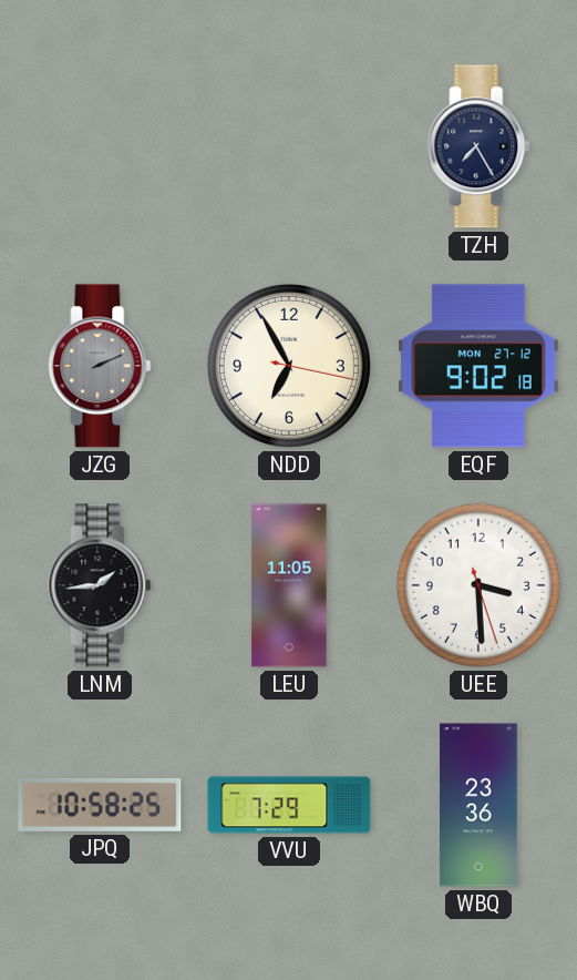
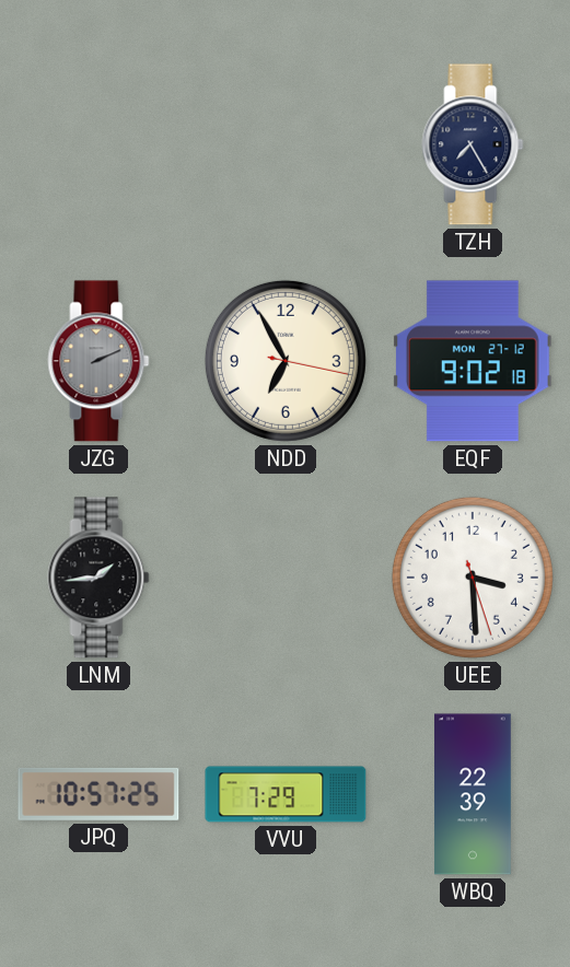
LEU: 11:05 -> none (289, 585)
JPQ: 10:58 -> 10:57 (98, 794)
WBQ: 23:36 -> 22:39 (474, 794)
